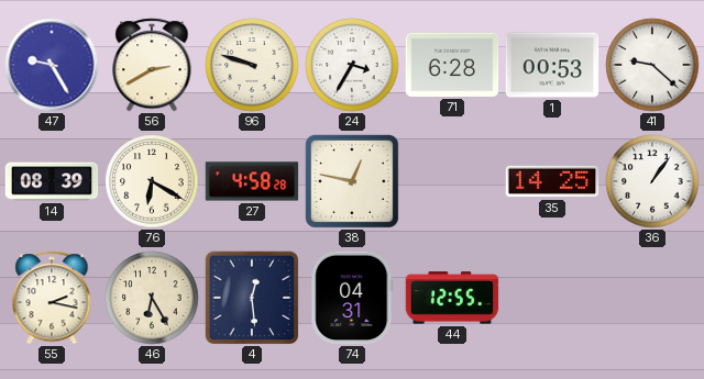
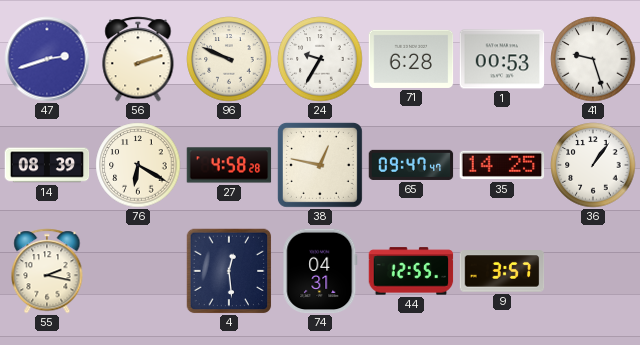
47: 9:25 -> 2:42 (47, 59)
56: 2:40 -> 2:12 (138, 59)
96: 9:48 -> 9:49 (229, 59)
24: 3:35 -> 9:35 (320, 59)
41: 9:22 -> 9:27 (593, 59)
65: none -> 09:47 (411, 165)
46: 6:25 -> none (152, 298)
9: none -> 3:57 (502, 271)
